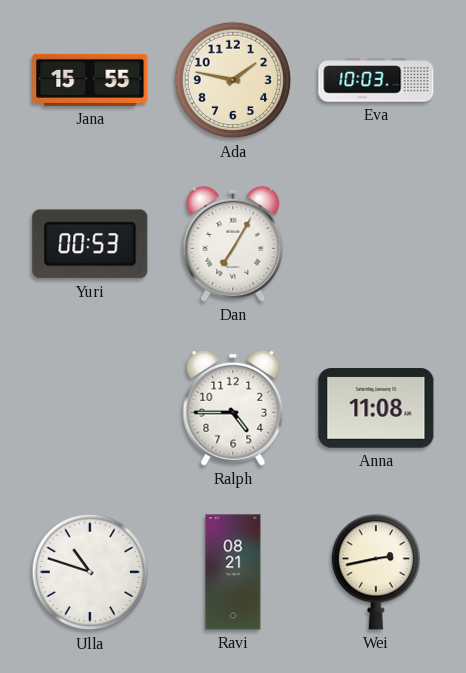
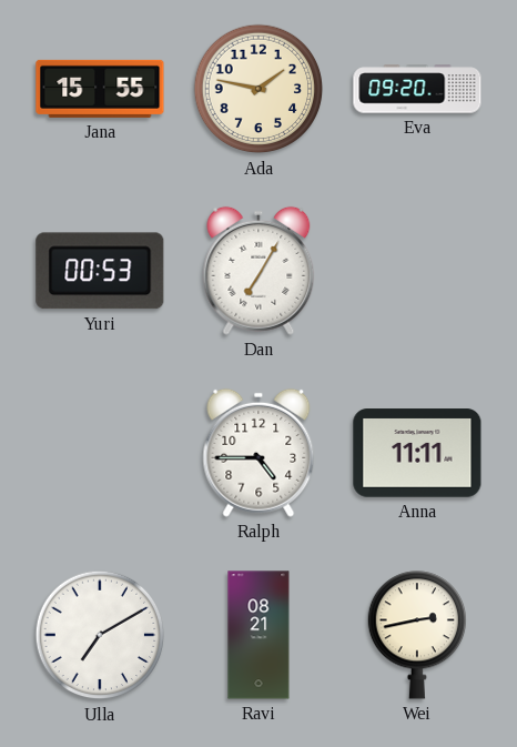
Eva: 10:03 -> 09:20 (417, 89)
Anna: 11:08 -> 11:11 (417, 453)
Ulla: 10:48 -> 7:10 (100, 635)
